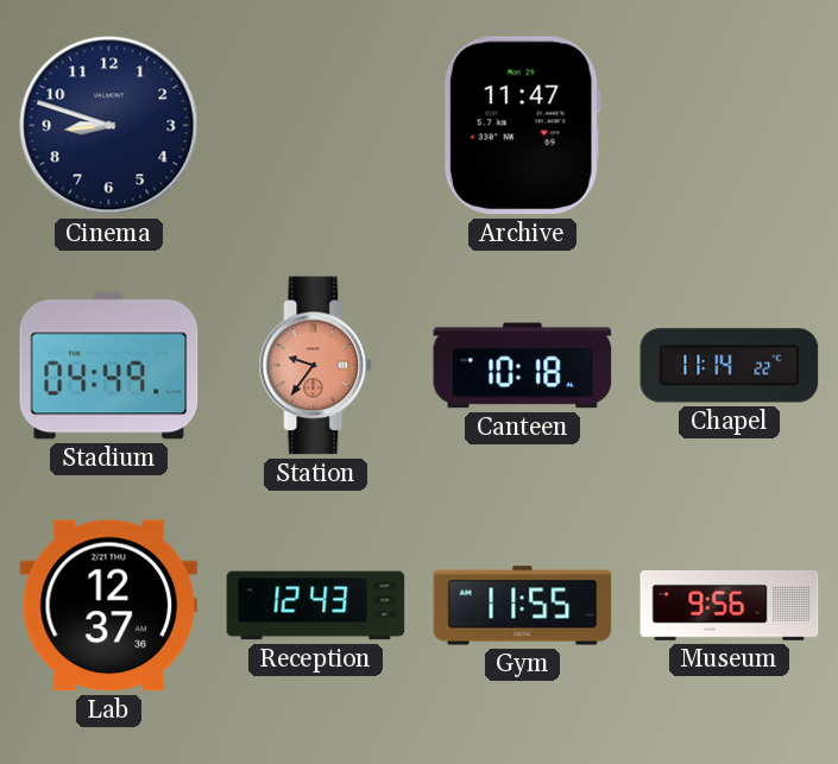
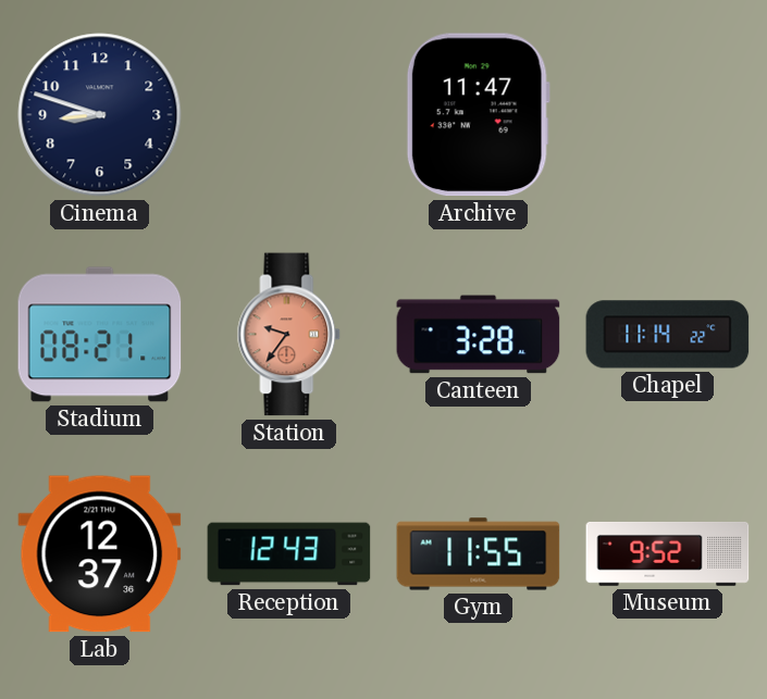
Stadium: 04:49 -> 08:21 (100, 335)
Canteen: 10:18 -> 3:28 (479, 335)
Museum: 9:56 -> 9:52 (668, 553)
